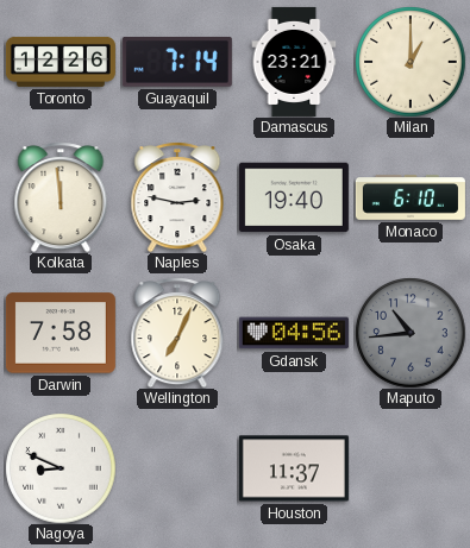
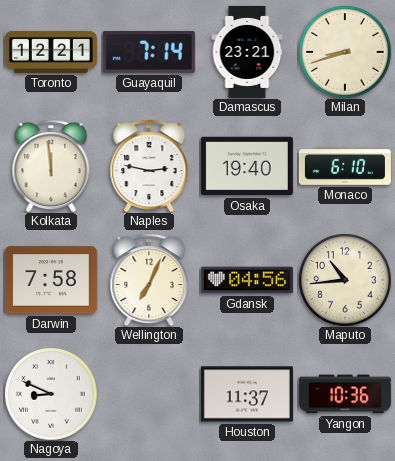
Toronto: 12:26 -> 12:21 (51, 52)
Milan: 1:00 -> 8:42 (345, 52)
Maputo dial: grey -> cream (345, 280)
Yangon: none -> 10:36 (345, 394)
